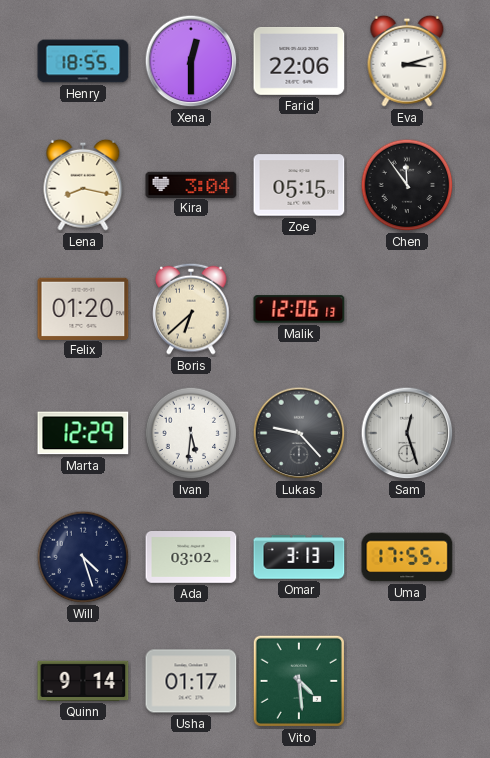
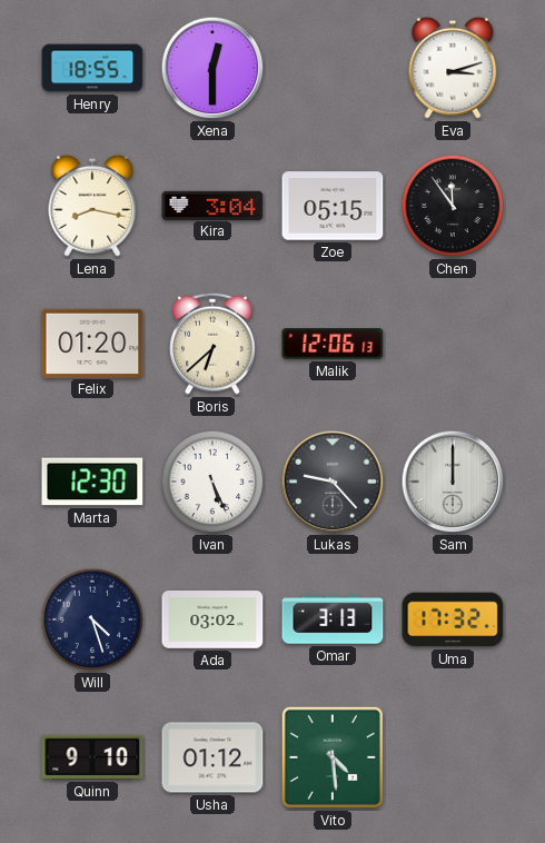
Farid: 22:06 -> none (299, 61)
Marta: 12:29 -> 12:30 (92, 482)
Ivan: 5:31 -> 5:26 (212, 482)
Sam: 12:27 -> 12:00 (453, 482)
Uma: 17:55 -> 17:32 (453, 619)
Quinn: 9:14 -> 9:10 (92, 757)
Usha: 01:17 -> 01:12 (212, 757)
